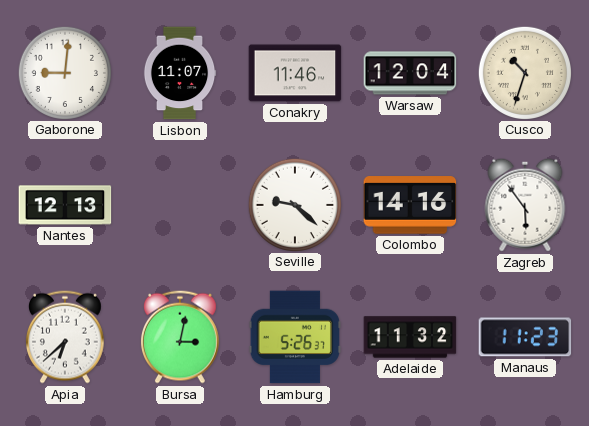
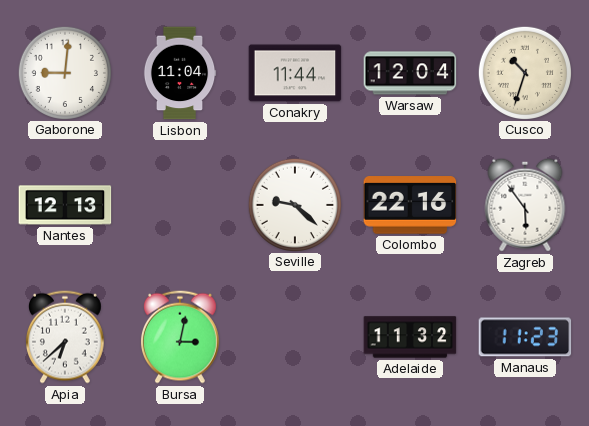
Lisbon: 11:07 -> 11:04 (180, 73)
Conakry: 11:46 -> 11:44 (295, 73)
Colombo: 14:16 -> 22:16 (410, 205)
Hamburg: 5:26 -> none (294, 337)
